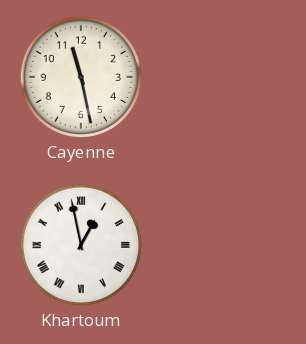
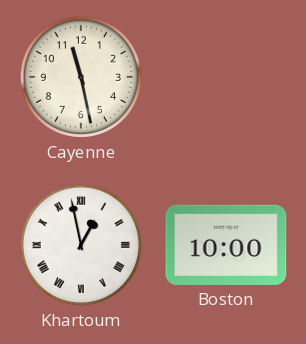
Boston: none -> 10:00 (226, 245)
